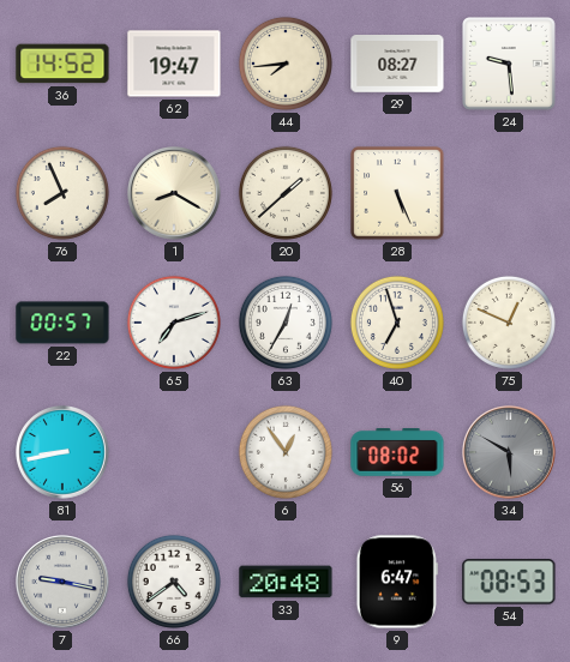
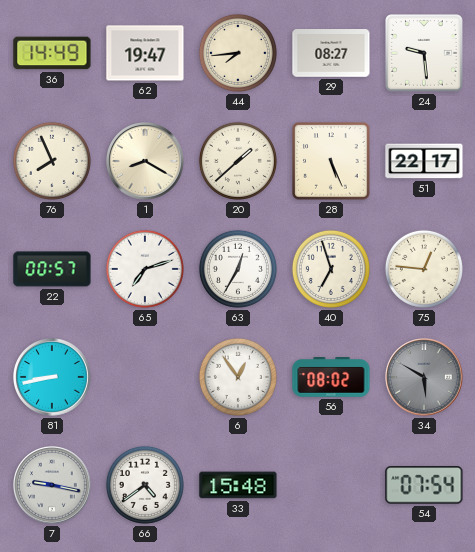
36: 14:52 -> 14:49 (52, 53)
51: none -> 22:17 (424, 161)
75: 12:49 -> 12:46 (424, 269)
33: 20:48 -> 15:48 (238, 485)
9: 6:47 -> none (397, 582)
54: 08:53 -> 07:54 (424, 485)
